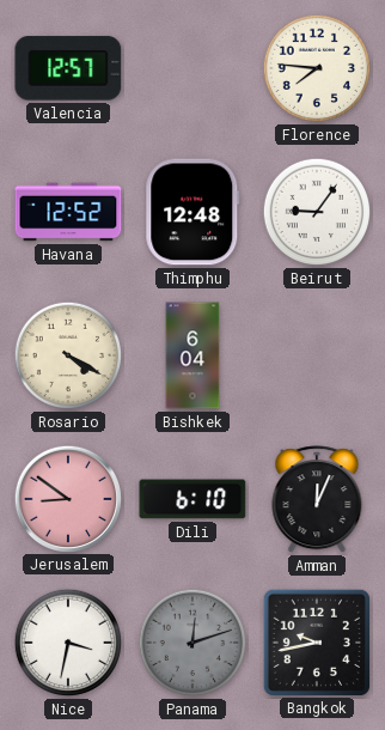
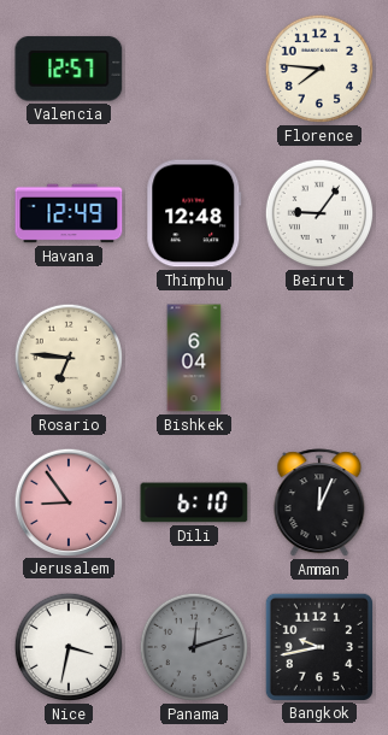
Havana: 12:52 -> 12:49 (69, 213)
Rosario: 4:20 -> 6:46 (69, 358)
Jerusalem: 8:51 -> 8:54 (67, 501)
